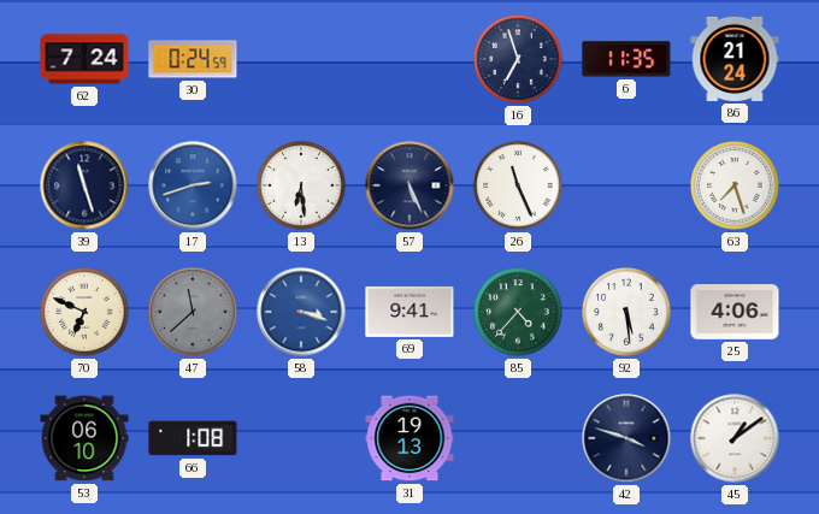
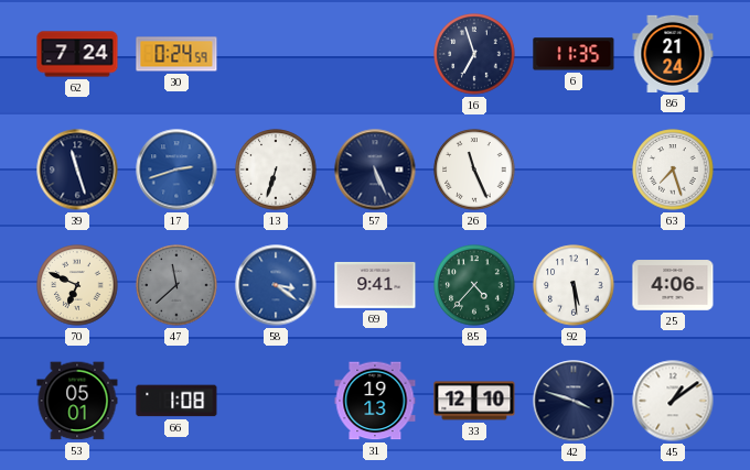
13: 6:29 -> 6:33 (276, 170)
58: 3:18 -> 3:21 (276, 285)
53: 06:10 -> 05:01 (77, 401)
33: none -> 12:10 (474, 401)
